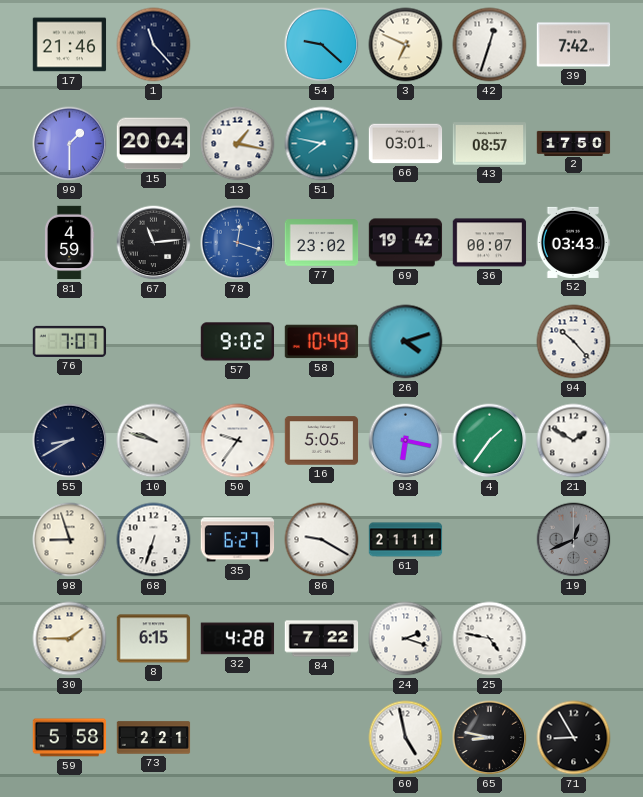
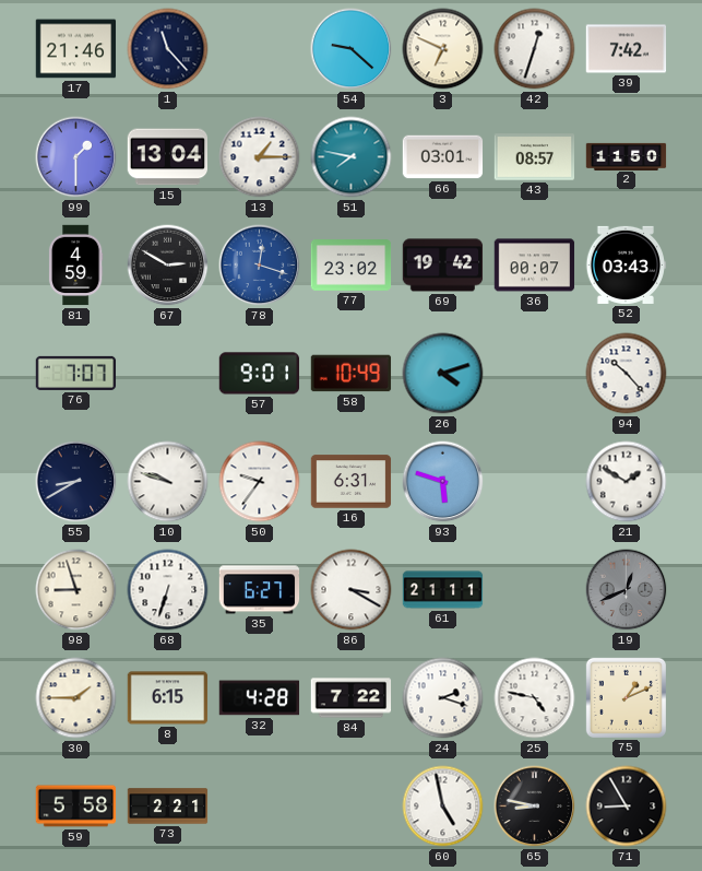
15: 20:04 -> 13:04 (168, 157)
13: 1:17 -> 1:15 (260, 157)
2: 17:50 -> 11:50 (627, 156)
67: 11:14 -> 2:50 (168, 266)
57: 9:02 -> 9:01 (260, 374)
16: 5:05 -> 6:31 (352, 482)
93: 6:17 -> 5:48 (443, 482)
4: 1:36 -> none (490, 441)
86: 9:20 -> 3:20 (352, 590)
75: none -> 1:11 (626, 697)
